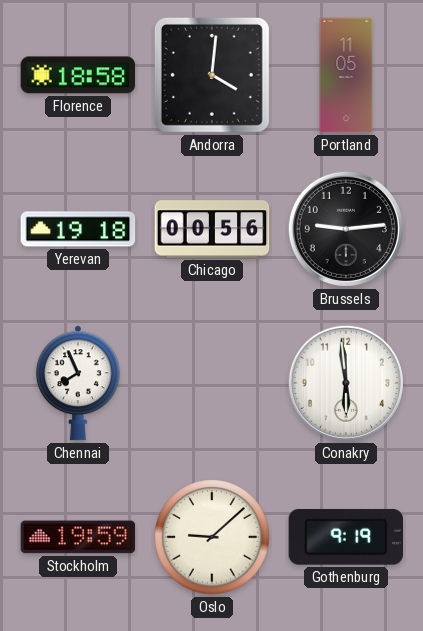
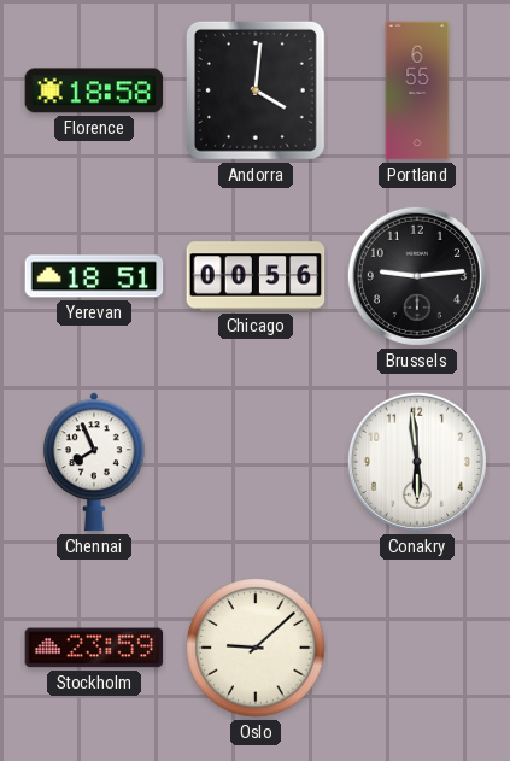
Portland: 11:05 -> 6:55 (417, 90)
Yerevan: 19:18 -> 18:51 (94, 276)
Stockholm: 19:59 -> 23:59 (94, 648)
Gothenburg: 9:19 -> none (346, 537)
